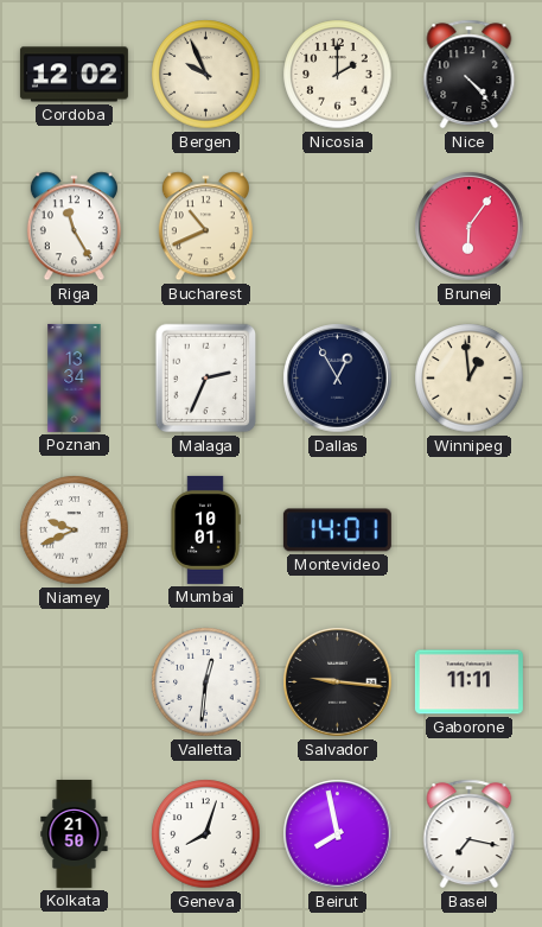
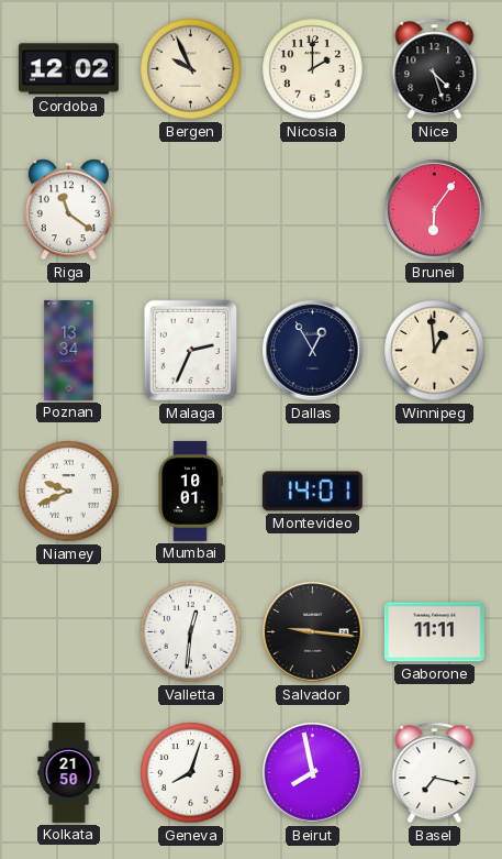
Nice: 4:23 -> 4:27 (435, 69)
Riga: 11:25 -> 11:21 (68, 210)
Bucharest: 10:41 -> none (205, 227)
